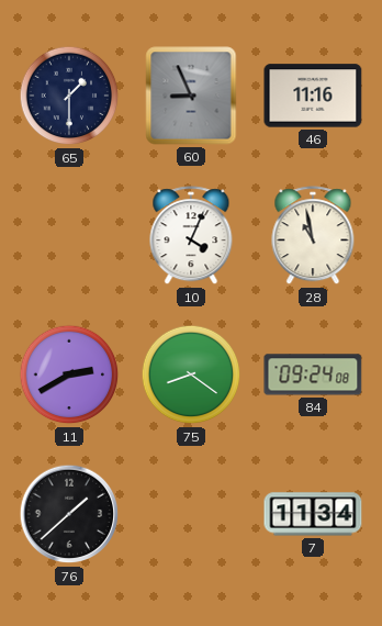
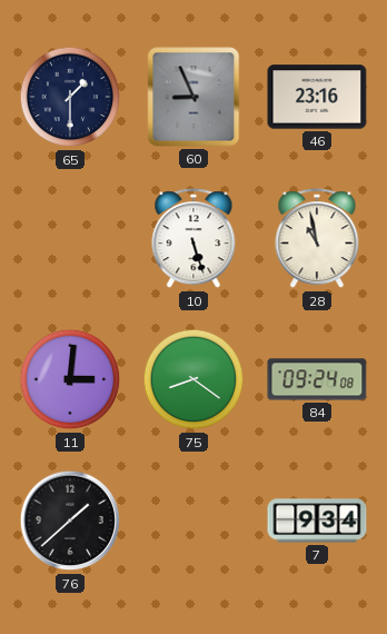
46: 11:16 -> 23:16 (317, 97)
10: 4:04 -> 5:27 (193, 239)
11: 2:40 -> 3:01 (70, 379)
7: 11:34 -> 9:34 (317, 521)
